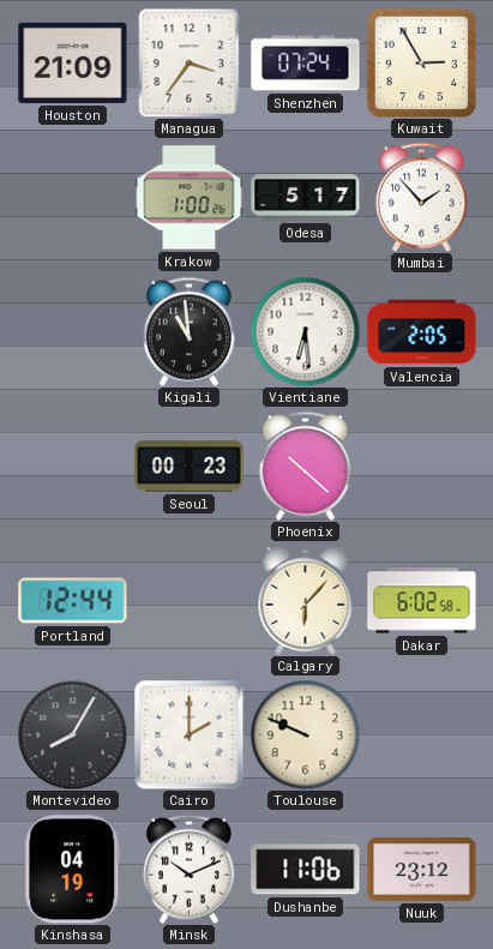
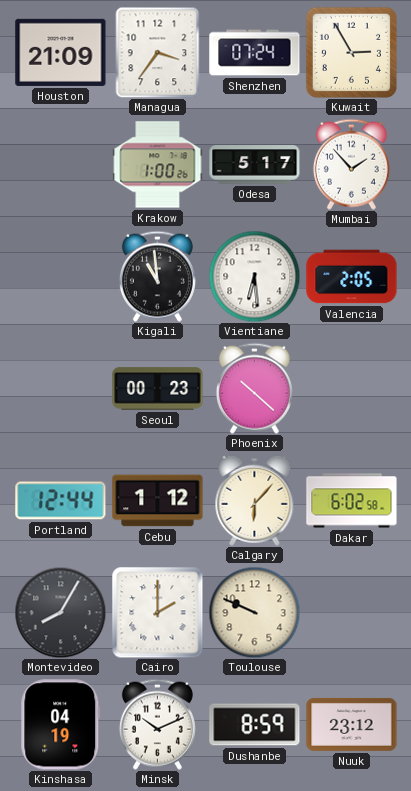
Cebu: none -> 1:12 (158, 501)
Dushanbe: 11:06 -> 8:59 (255, 725)
